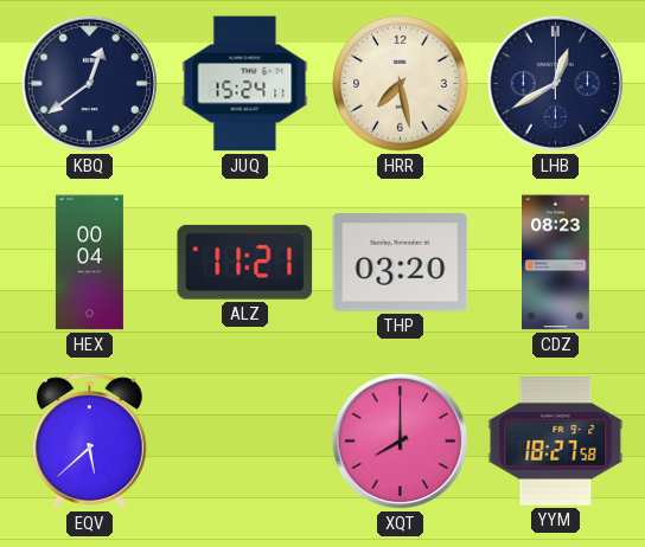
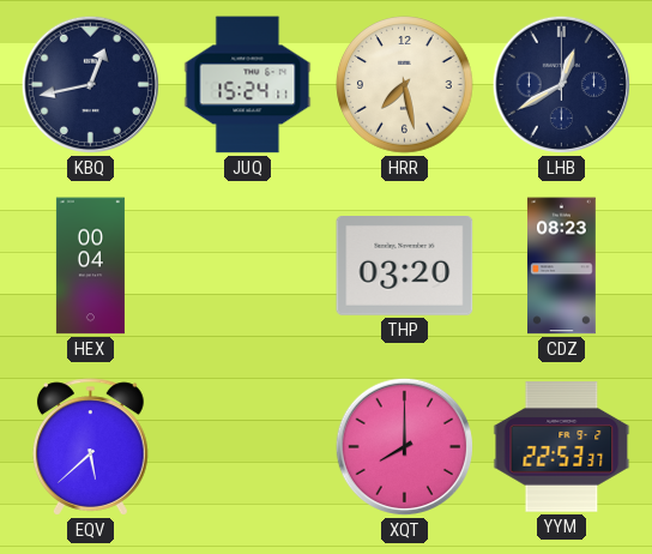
KBQ: 12:39 -> 12:43 (90, 84)
ALZ: 11:21 -> none (245, 262)
YYM: 18:27 -> 22:53 (562, 447)
